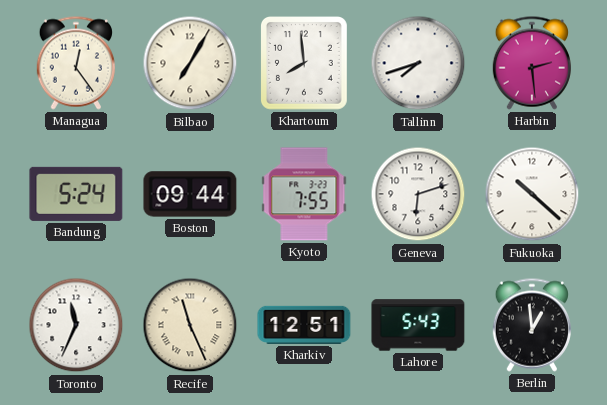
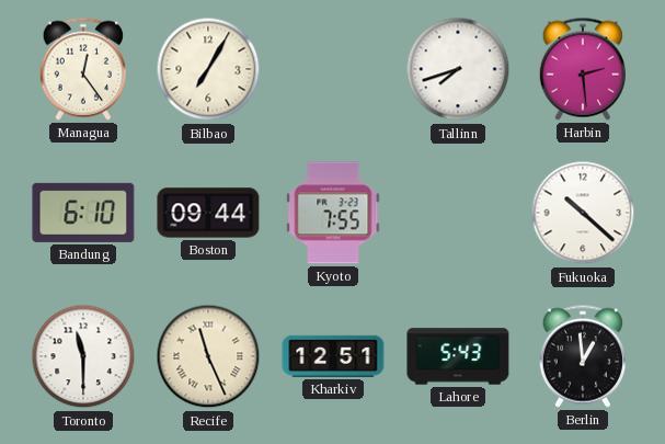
Khartoum: 7:59 -> none (304, 64)
Bandung: 5:24 -> 6:10 (83, 213)
Geneva: 6:12 -> none (418, 194)
Toronto: 11:34 -> 11:30 (83, 356)
